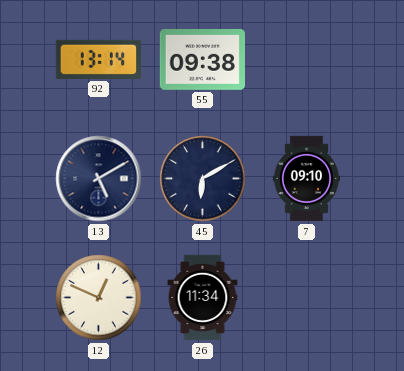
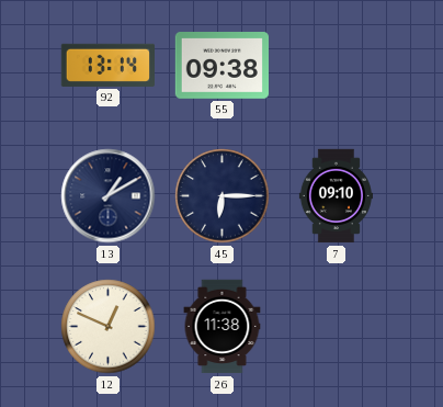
13: 5:10 -> 1:10 (109, 196)
45: 6:10 -> 6:15 (223, 196)
26: 11:34 -> 11:38 (223, 327)
